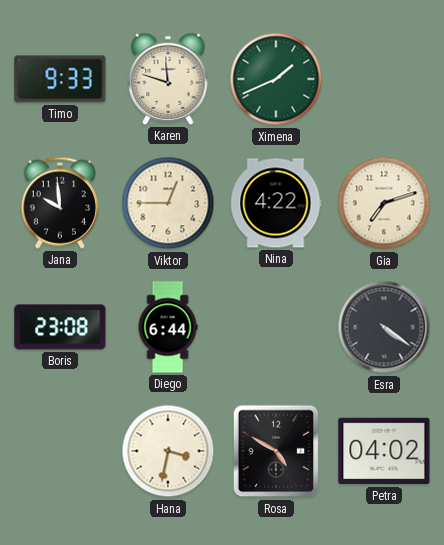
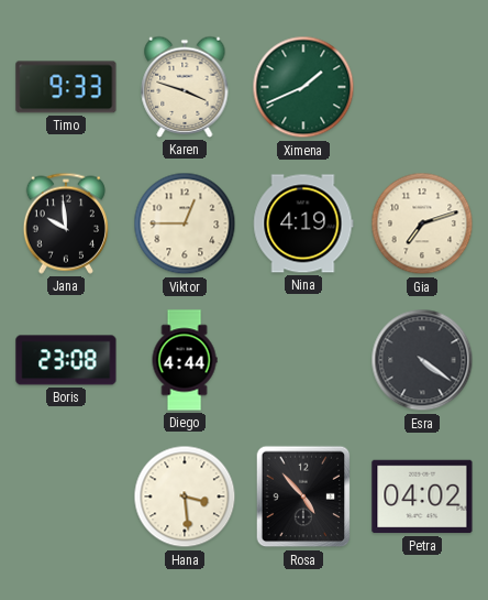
Karen: 11:48 -> 3:48 (185, 87)
Nina: 4:22 -> 4:19 (303, 223)
Diego: 6:44 -> 4:44 (185, 360)
Hana: 3:32 -> 3:29 (185, 497)
Rosa: 4:50 -> 4:53 (303, 497)
